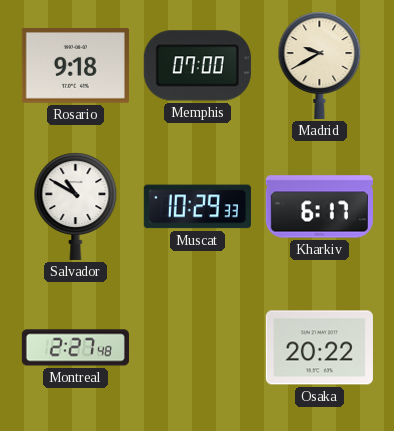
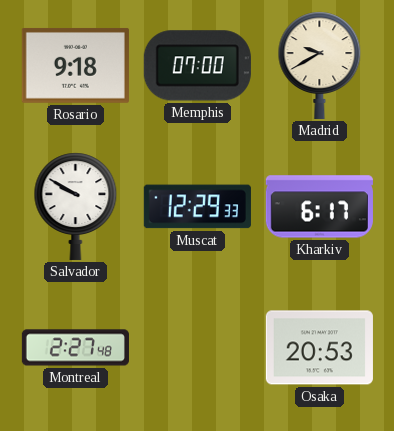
Salvador: 10:50 -> 9:50 (76, 206)
Muscat: 10:29 -> 12:29 (197, 207)
Osaka: 20:22 -> 20:53 (319, 348)
